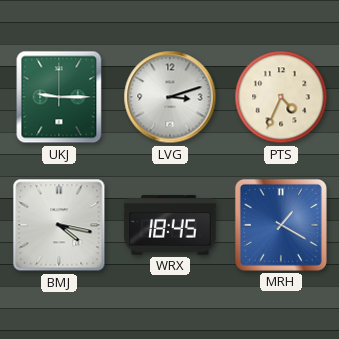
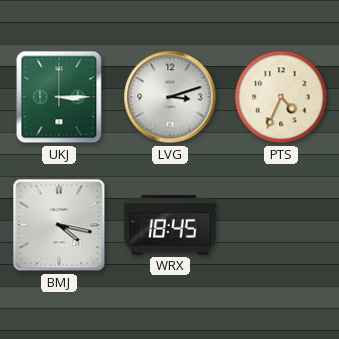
UKJ: 9:15 -> 3:15 (59, 97)
MRH: 1:20 -> none (281, 225)
